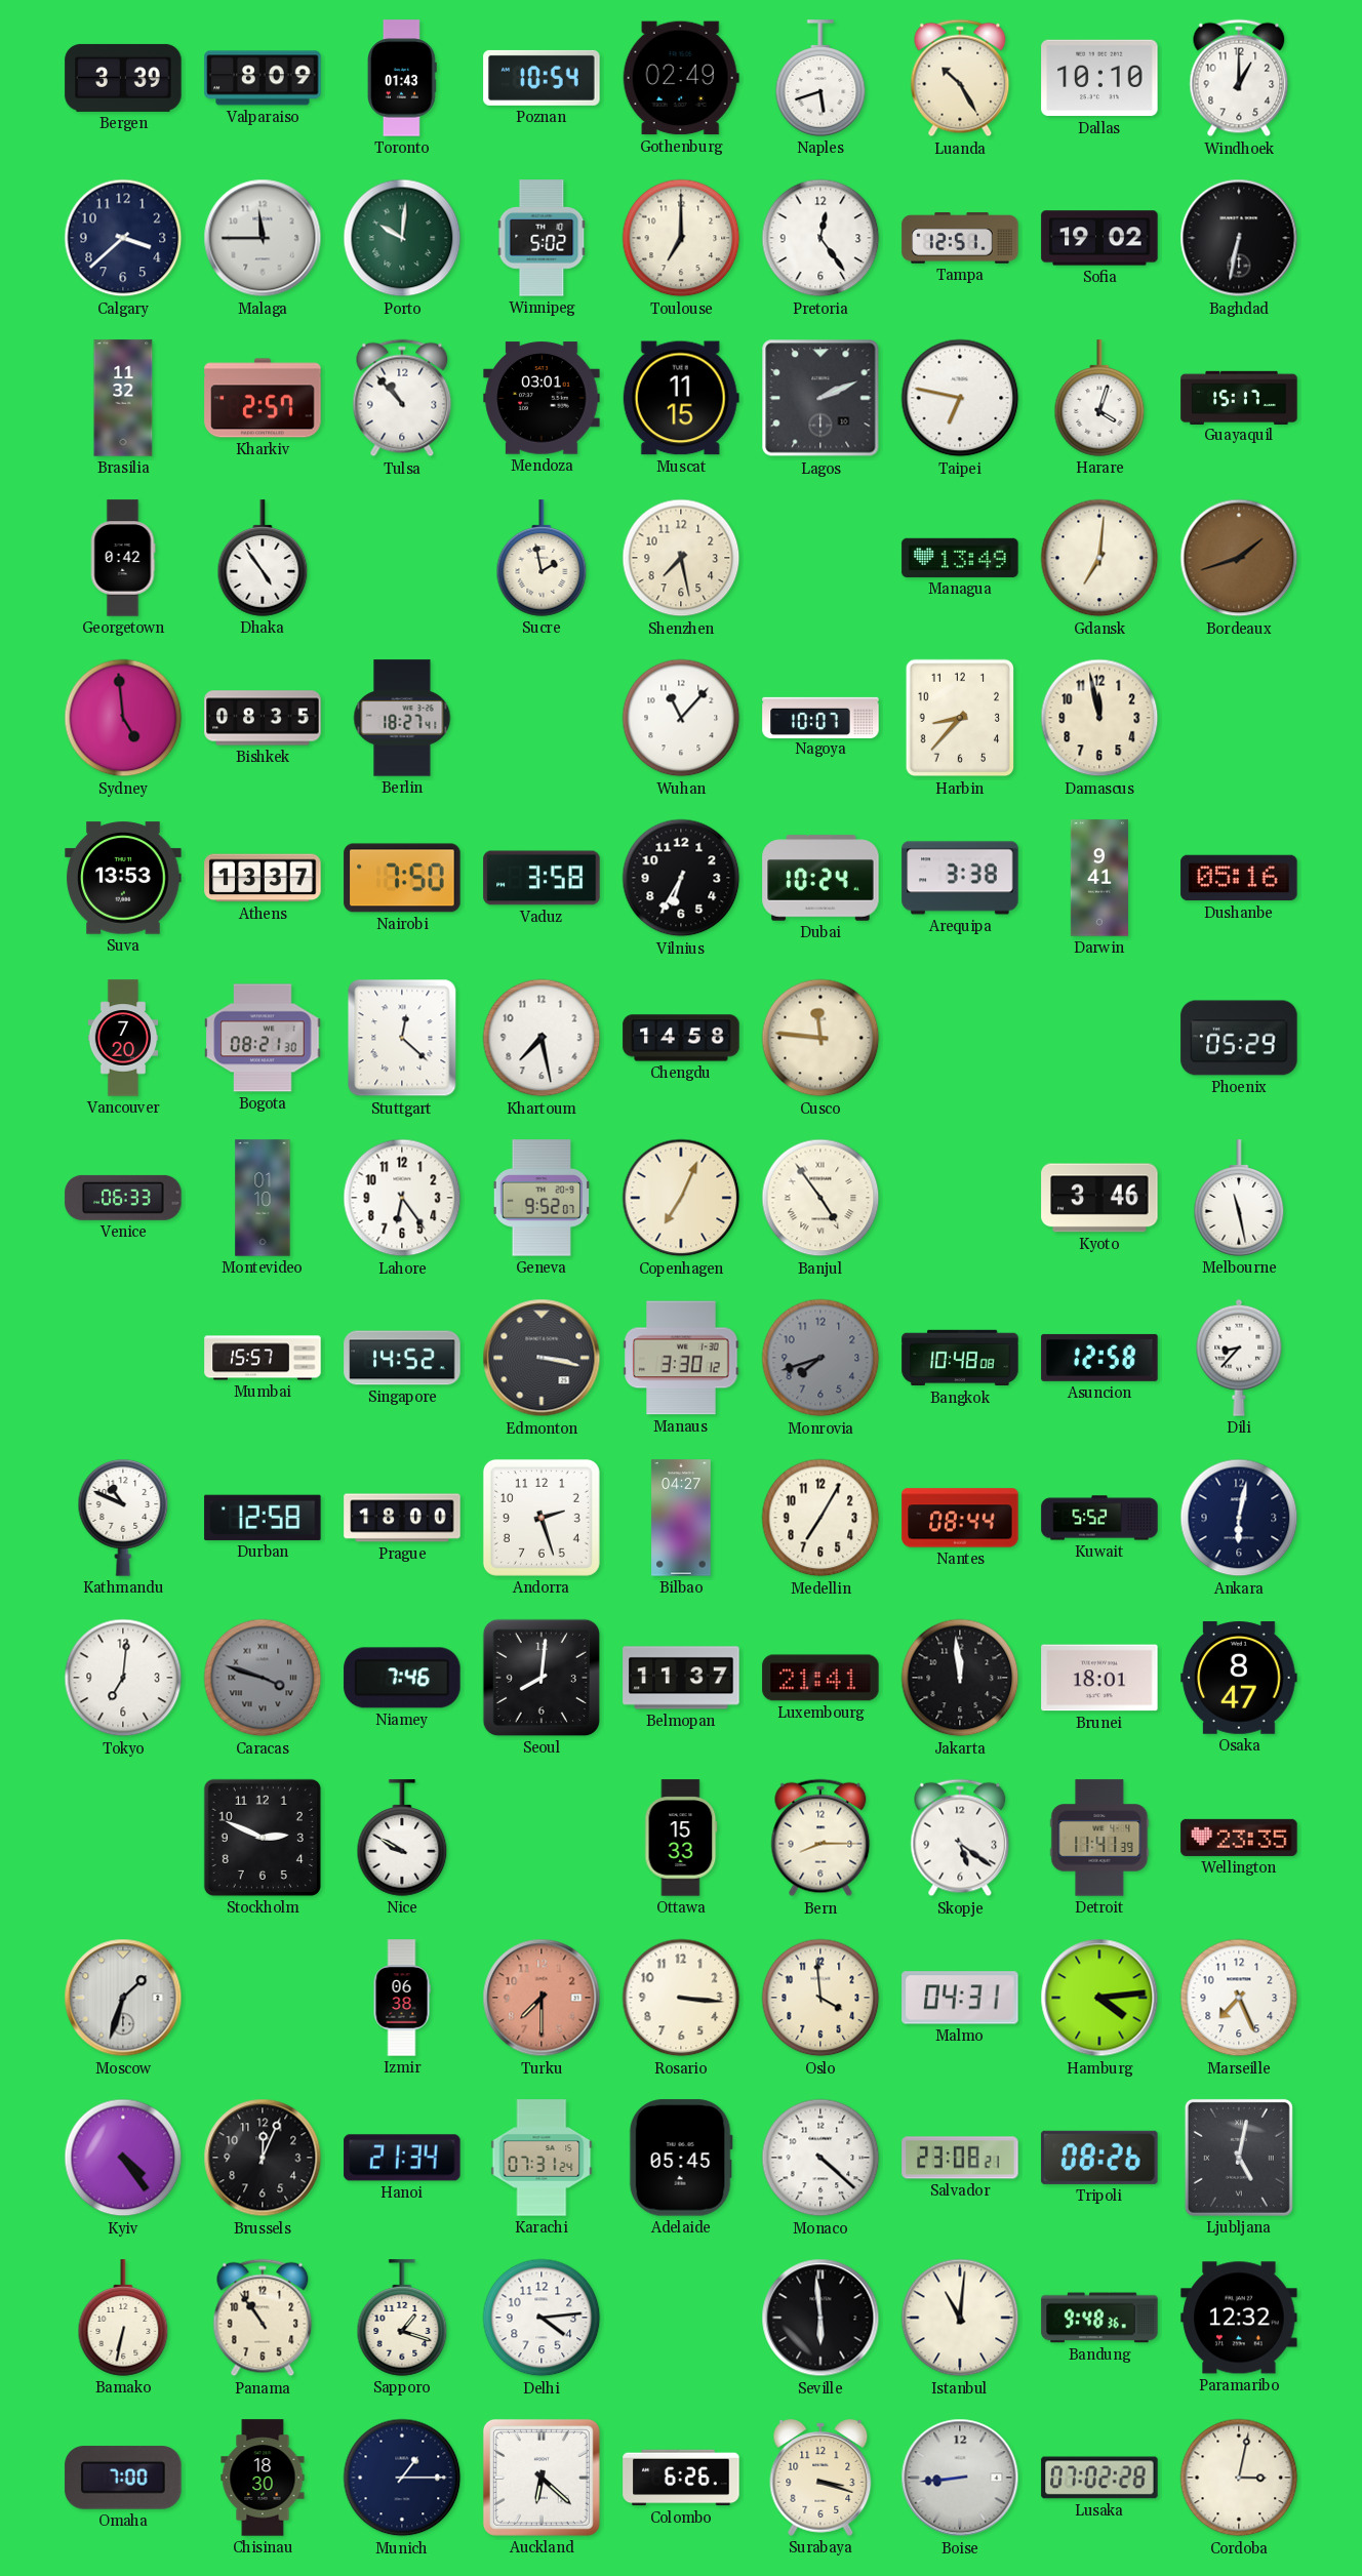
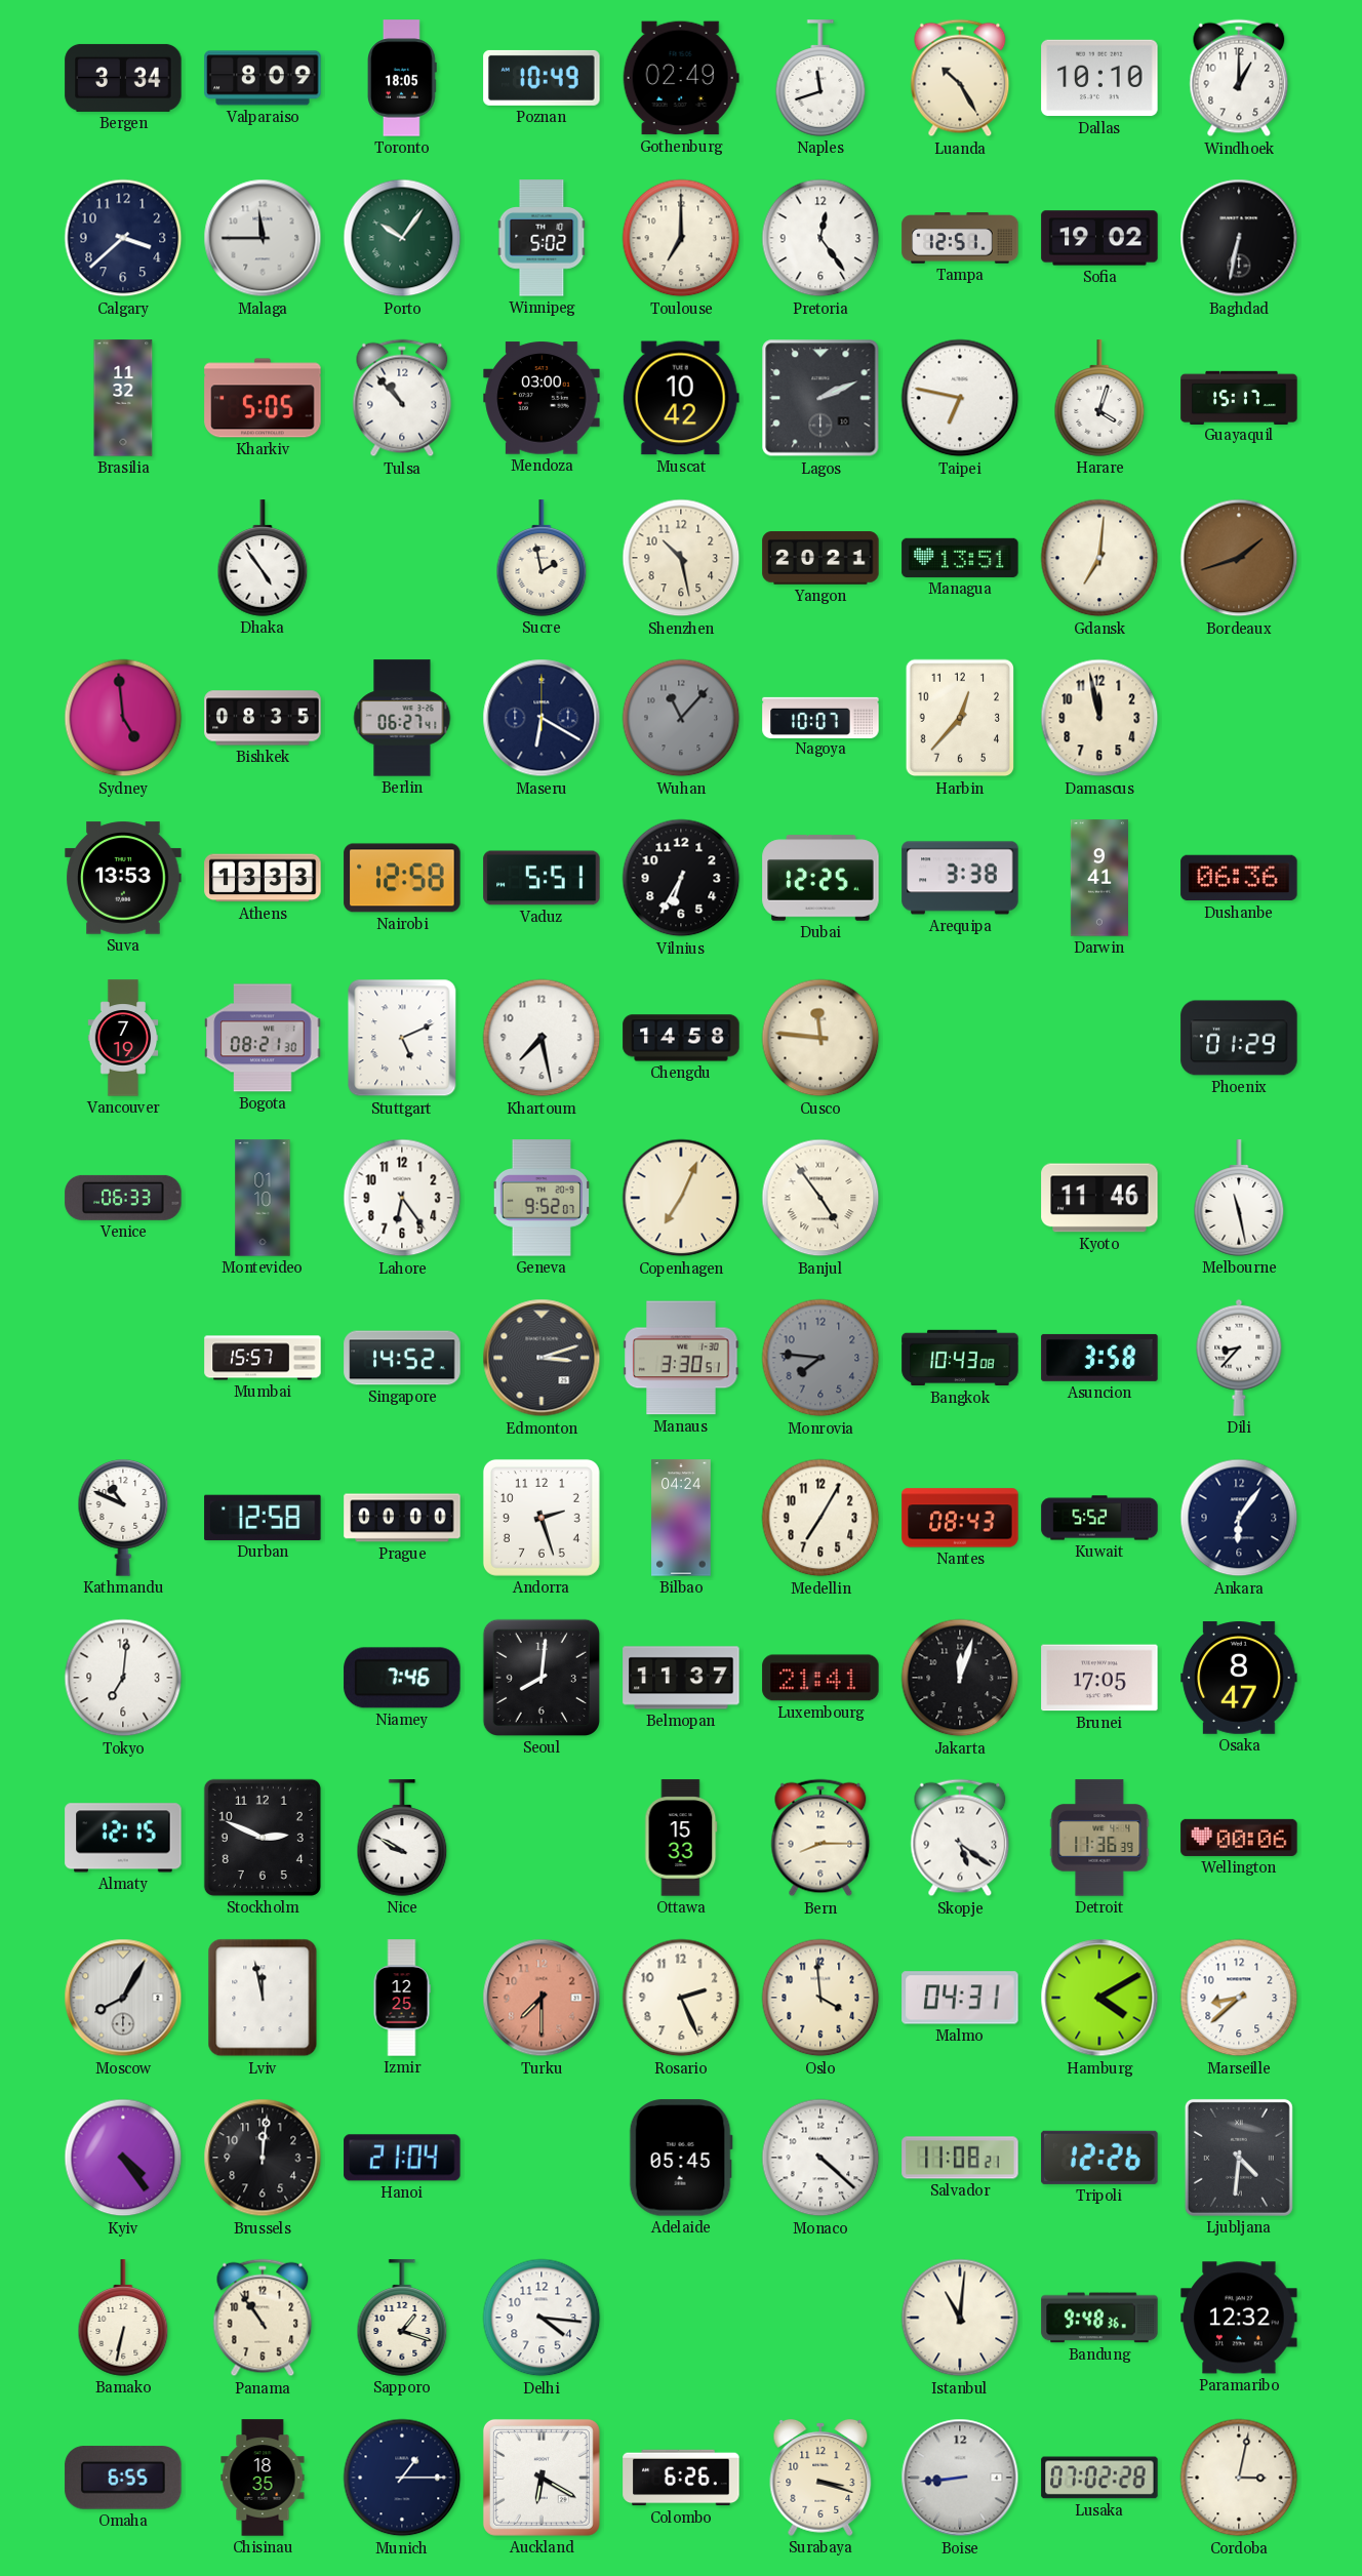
Bergen: 3:39 -> 3:34 (123, 78)
Toronto: 01:43 -> 18:05 (402, 78)
Poznan: 10:54 -> 10:49 (542, 78)
Naples: 5:42 -> 11:42 (820, 78)
Porto: 10:01 -> 10:06 (402, 238)
Kharkiv: 2:57 -> 5:05 (263, 398)
Mendoza: 03:01 -> 03:00 (542, 398)
Muscat: 11:15 -> 10:42 (681, 398)
Georgetown: 0:42 -> none (123, 558)
Shenzhen: 7:28 -> 10:28 (681, 558)
Yangon: none -> 20:21 (820, 558)
Managua: 13:49 -> 13:51 (960, 558)
Berlin: 18:27 -> 06:27 (402, 718)
Maseru: none -> 6:20 (542, 718)
Wuhan dial: white -> grey (681, 718)
Harbin: 8:37 -> 12:37 (960, 718)
Athens: 13:37 -> 13:33 (263, 878)
Nairobi: 7:50 -> 12:58 (402, 878)
Vaduz: 3:58 -> 5:51 (542, 878)
Dubai: 10:24 -> 12:25 (820, 878)
Dushanbe: 05:16 -> 06:36 (1239, 878)
Vancouver: 7:20 -> 7:19 (123, 1038)
Stuttgart: 12:22 -> 5:11 (402, 1038)
Phoenix: 05:29 -> 01:29 (1239, 1038)
Kyoto: 3:46 -> 11:46 (1099, 1198)
Edmonton: 3:17 -> 3:12 (542, 1358)
Manaus: 3:30:12 -> 3:30:51 (681, 1358)
Monrovia: 7:42 -> 7:46 (820, 1358)
Bangkok: 10:48 -> 10:43 (960, 1358)
Asuncion: 12:58 -> 3:58 (1099, 1358)
Prague: 18:00 -> 00:00 (402, 1518)
Bilbao: 04:27 -> 04:24 (681, 1518)
Nantes: 08:44 -> 08:43 (960, 1518)
Ankara: 6:02 -> 6:06 (1239, 1518)
Caracas: 3:48 -> none (263, 1678)
Jakarta: 11:59 -> 12:03 (960, 1678)
Brunei: 18:01 -> 17:05 (1099, 1678)
Almaty: none -> 12:15 (123, 1838)
Detroit: 11:41 -> 11:36 (1099, 1838)
Wellington: 23:35 -> 00:06 (1239, 1838)
Moscow: 1:33 -> 8:05 (123, 1998)
Lviv: none -> 11:58 (263, 1998)
Izmir: 06:38 -> 12:25 (402, 1998)
Rosario: 3:16 -> 2:26 (681, 1998)
Hamburg: 4:14 -> 4:10 (1099, 1998)
Marseille: 7:26 -> 8:38 (1239, 1998)
Brussels: 12:04 -> 12:01 (263, 2158)
Hanoi: 21:34 -> 21:04 (402, 2158)
Karachi: 07:31 -> none (542, 2158)
Salvador: 23:08 -> 11:08 (960, 2158)
Tripoli: 08:26 -> 12:26 (1099, 2158)
Ljubljana: 5:02 -> 4:31 (1239, 2158)
Delhi: 4:14 -> 4:16 (542, 2318)
Seville: 5:59 -> none (820, 2318)
Omaha: 7:00 -> 6:55 (123, 2478)
Chisinau: 18:30 -> 18:35 (263, 2478)
Auckland: 6:22 -> 6:20 (542, 2478)
